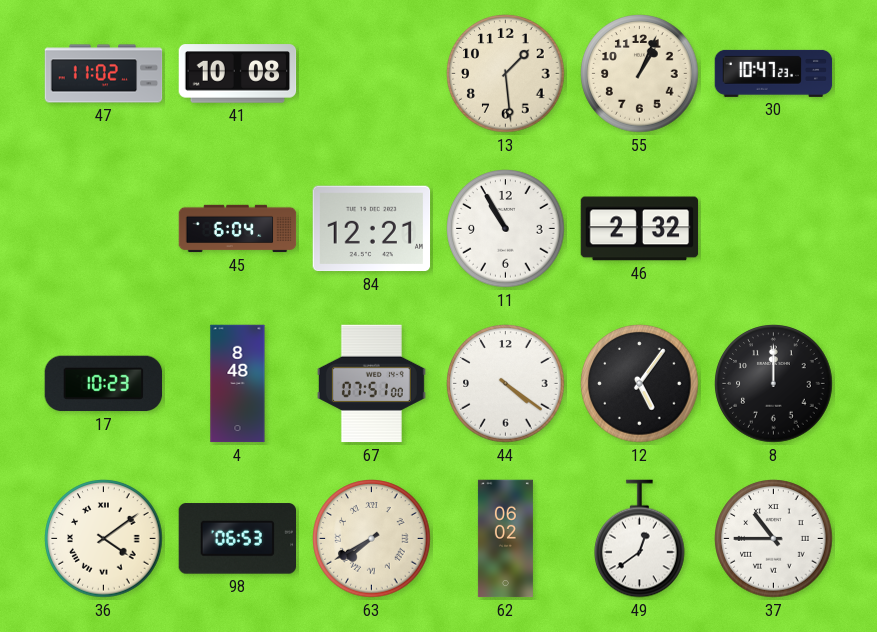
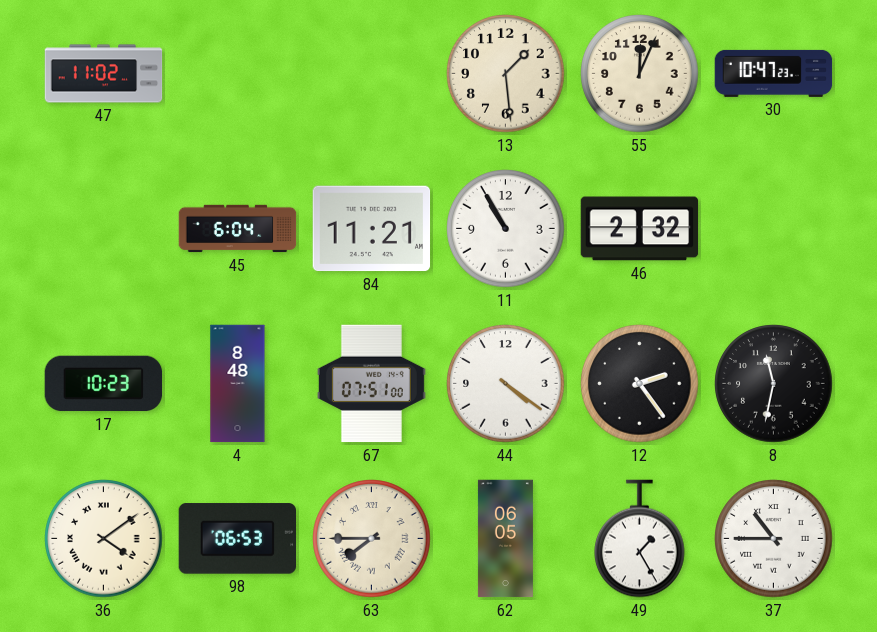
41: 10:08 -> none (238, 74)
55: 1:04 -> 12:04 (640, 74)
84: 12:21 -> 11:21 (372, 229)
12: 5:06 -> 2:24 (640, 384)
8: 12:00 -> 11:32 (774, 384)
63: 7:40 -> 7:45 (372, 539)
62: 06:02 -> 06:05 (505, 539)
49: 12:39 -> 1:25 (640, 539)
